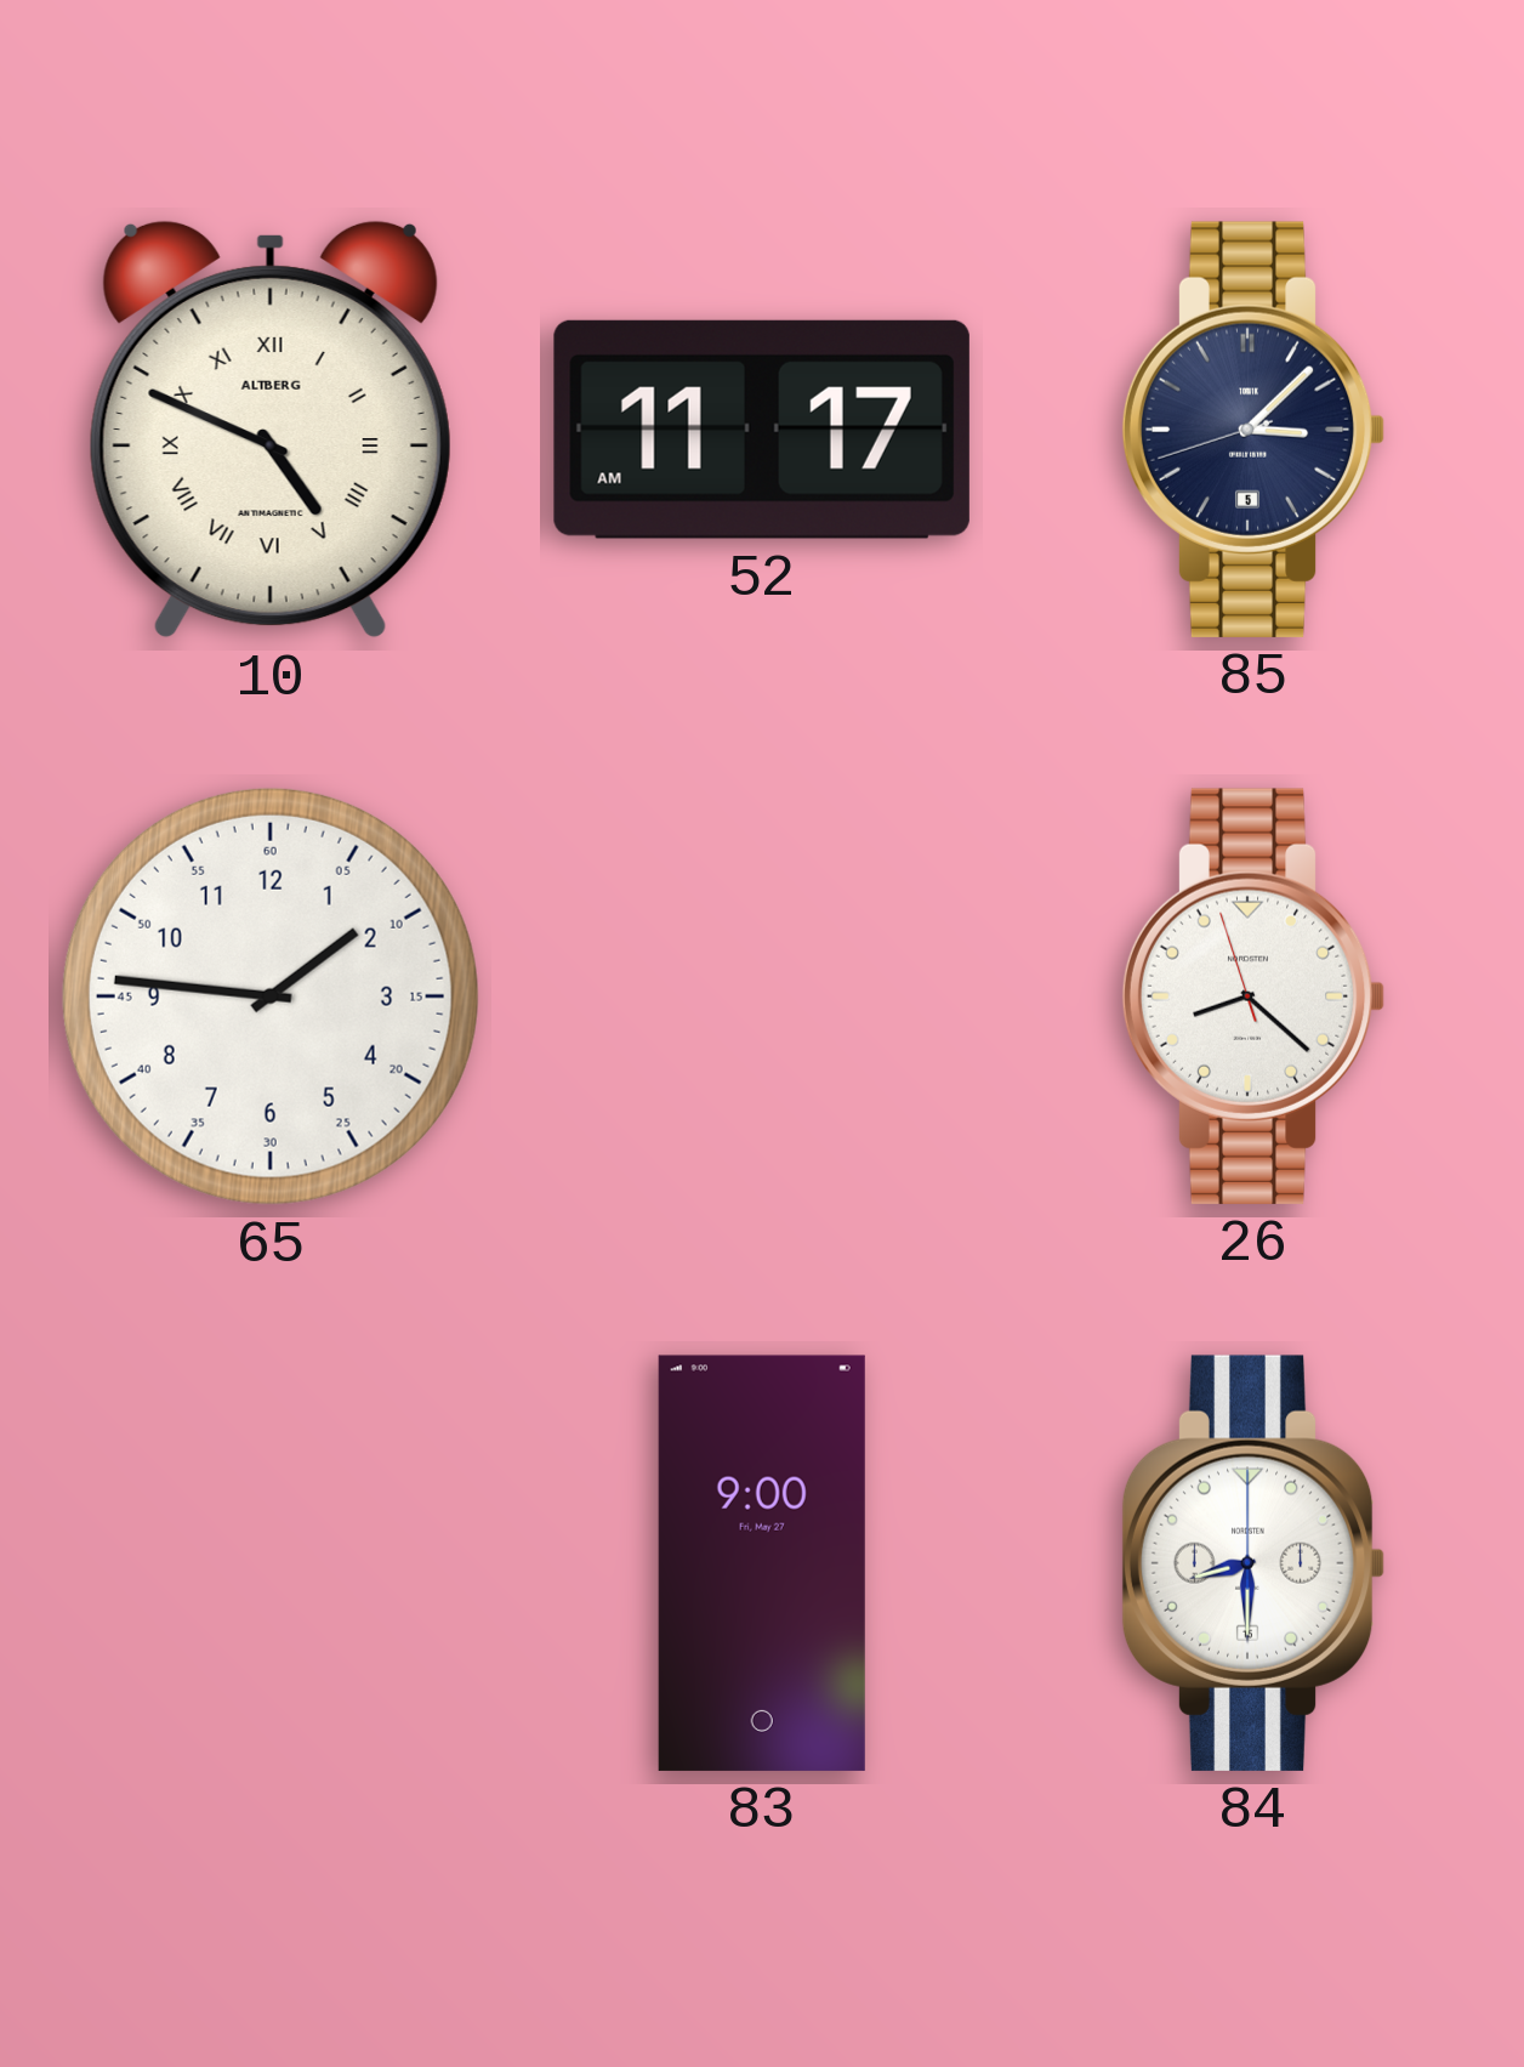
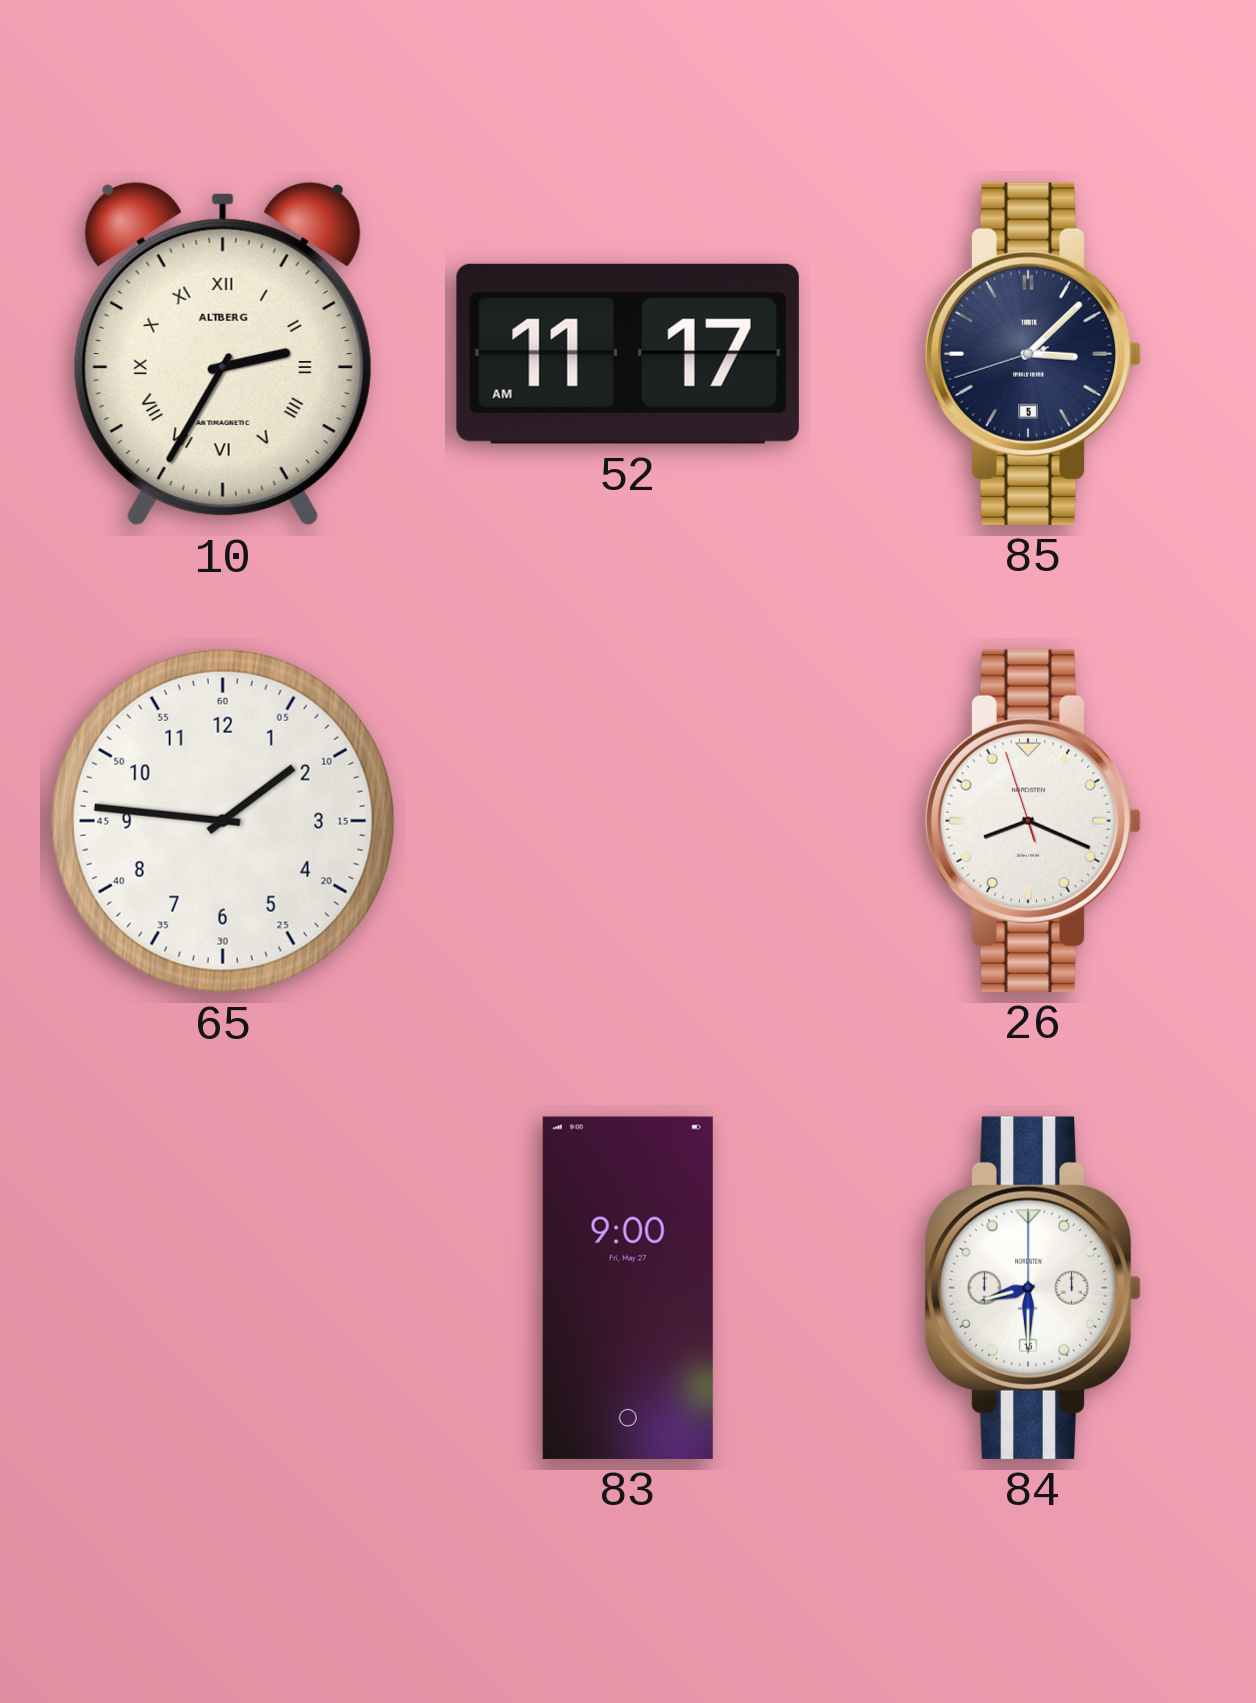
10: 4:49 -> 2:35 (223, 354)
26: 8:21 -> 8:18 (1033, 821)
